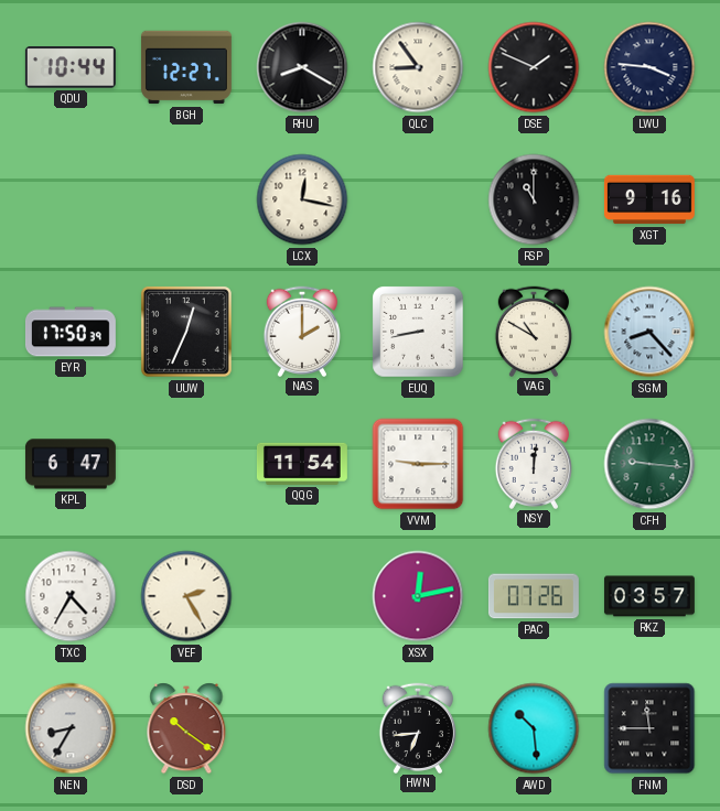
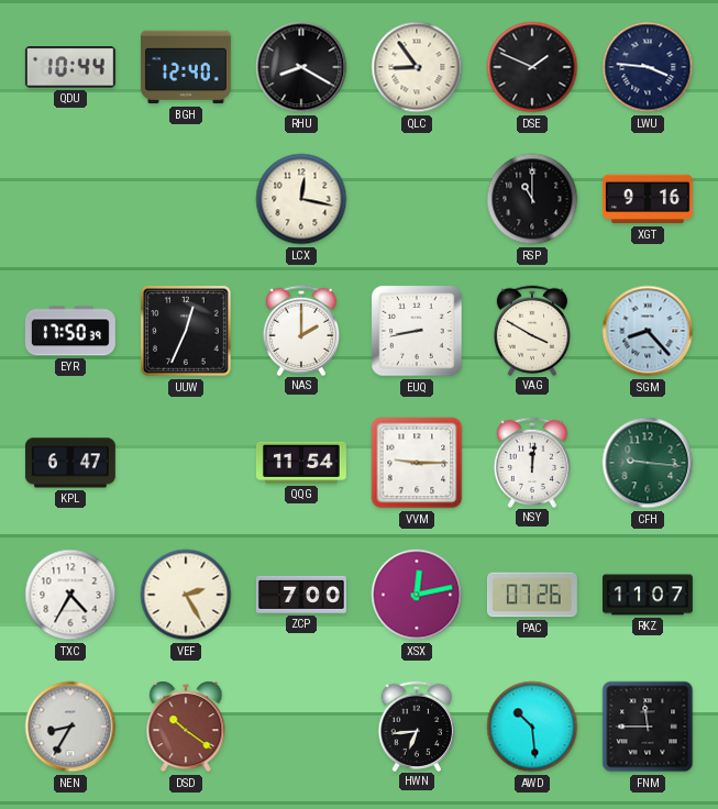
BGH: 12:27 -> 12:40 (186, 67)
VAG: 10:50 -> 3:50 (531, 330)
ZCP: none -> 7:00 (301, 595)
RKZ: 03:57 -> 11:07 (648, 595)
